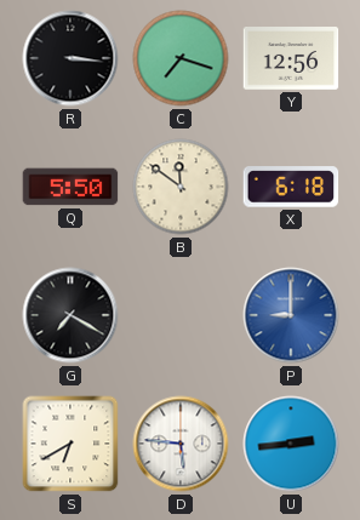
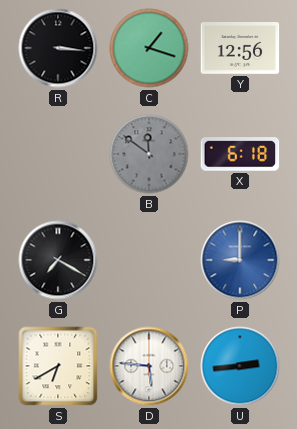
C: 7:18 -> 1:18 (149, 48)
Q: 5:50 -> none (70, 187)
B dial: cream -> grey (149, 154)
